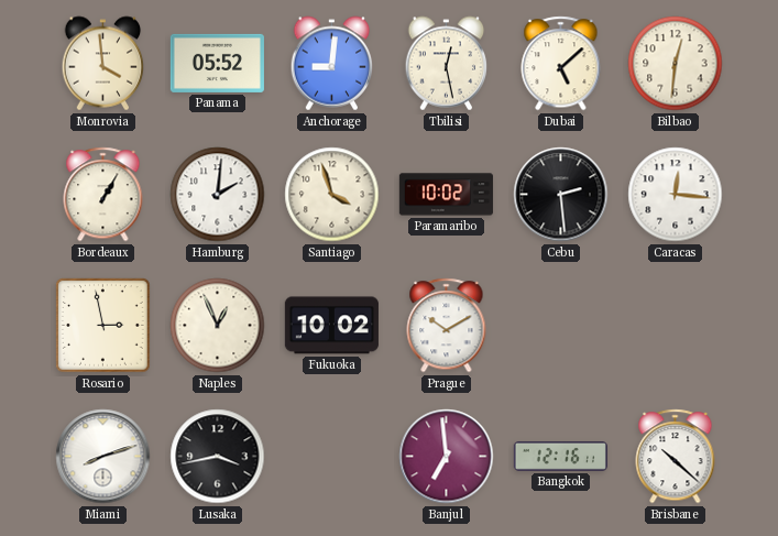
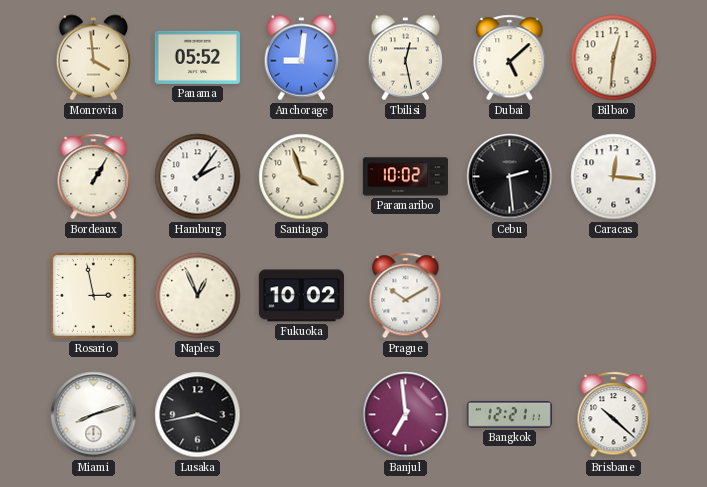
Hamburg: 2:01 -> 2:06 (198, 177)
Bangkok: 12:16 -> 12:21 (509, 414)
